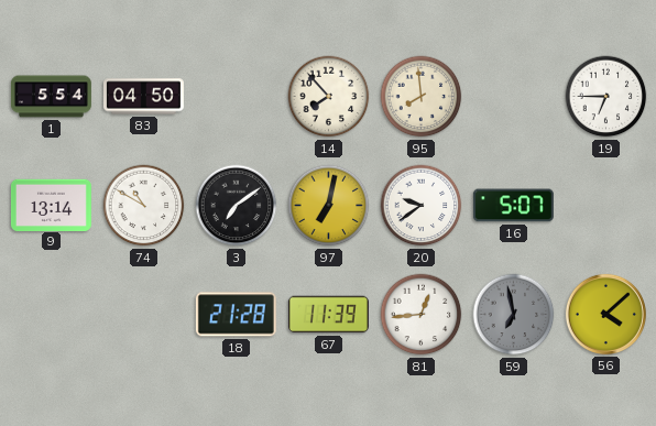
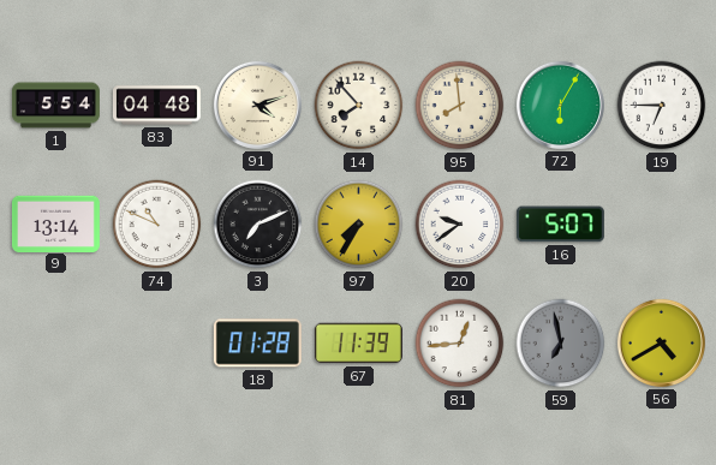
83: 04:50 -> 04:48 (156, 106)
91: none -> 4:12 (257, 105)
72: none -> 6:05 (560, 105)
74: 10:50 -> 10:49 (157, 225)
3: 7:09 -> 7:11 (258, 225)
97: 7:02 -> 7:35 (359, 225)
18: 21:28 -> 01:28 (257, 344)
56: 4:08 -> 4:40 (661, 342)
